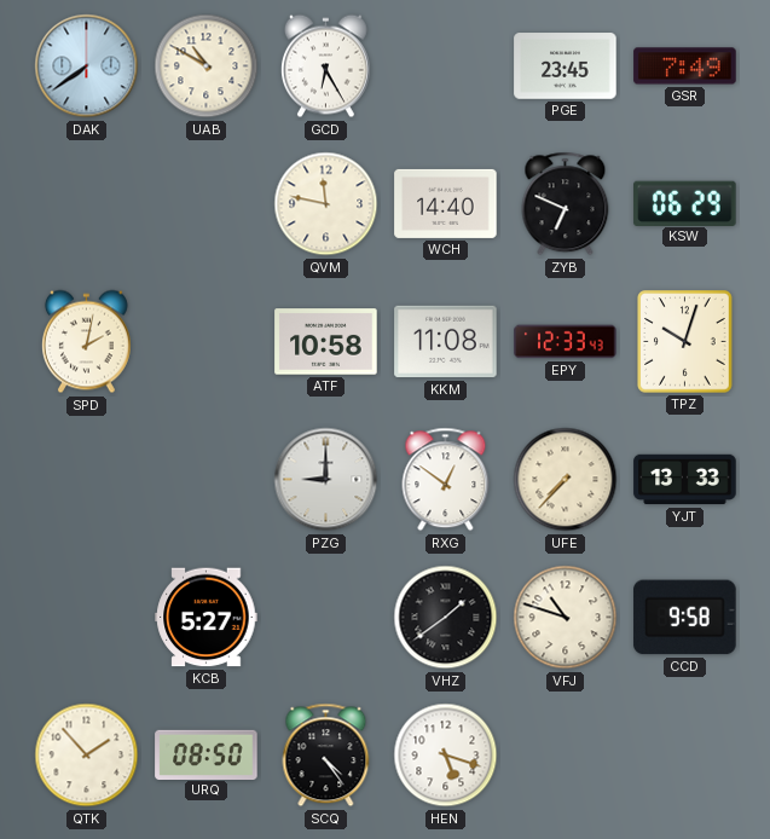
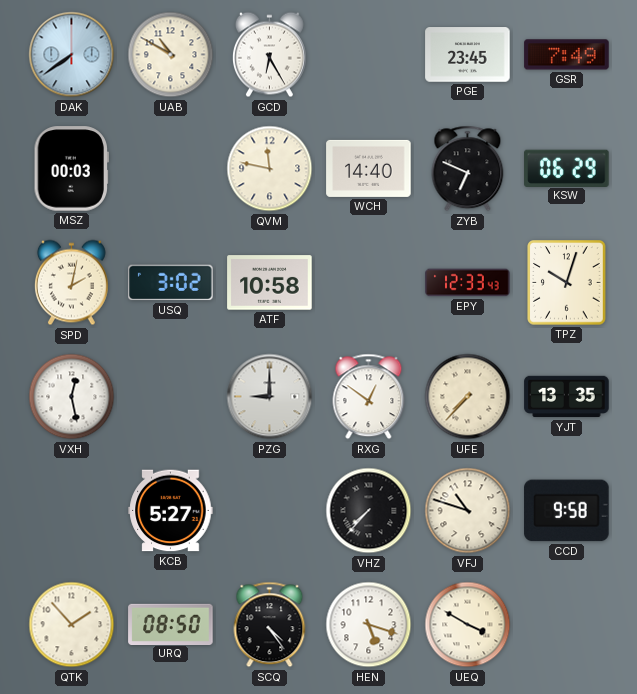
MSZ: none -> 00:03 (71, 169)
USQ: none -> 3:02 (171, 283)
KKM: 11:08 -> none (446, 342)
VXH: none -> 12:28 (72, 397)
YJT: 13:33 -> 13:35 (567, 397)
VHZ: 1:39 -> 7:37 (369, 511)
UEQ: none -> 3:50 (468, 625)
